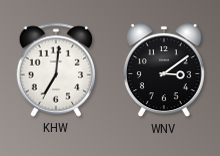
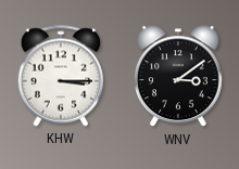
KHW: 7:01 -> 3:15 (61, 76)
